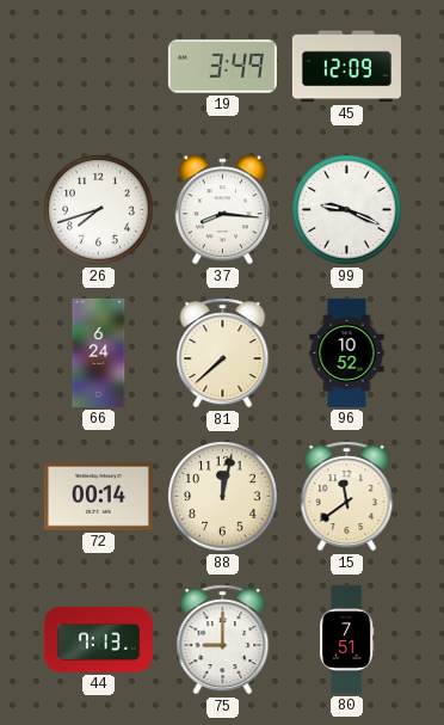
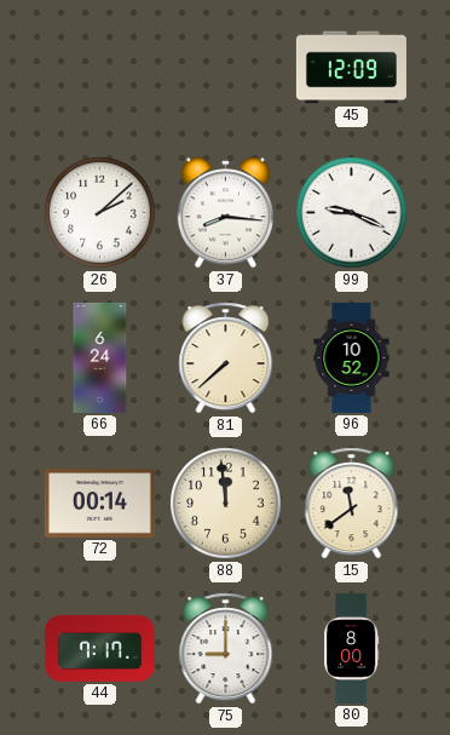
19: 3:49 -> none (222, 67)
26: 7:42 -> 2:08 (100, 213)
88: 12:02 -> 11:59 (226, 504)
44: 7:13 -> 7:17 (99, 648)
80: 7:51 -> 8:00 (352, 648)
